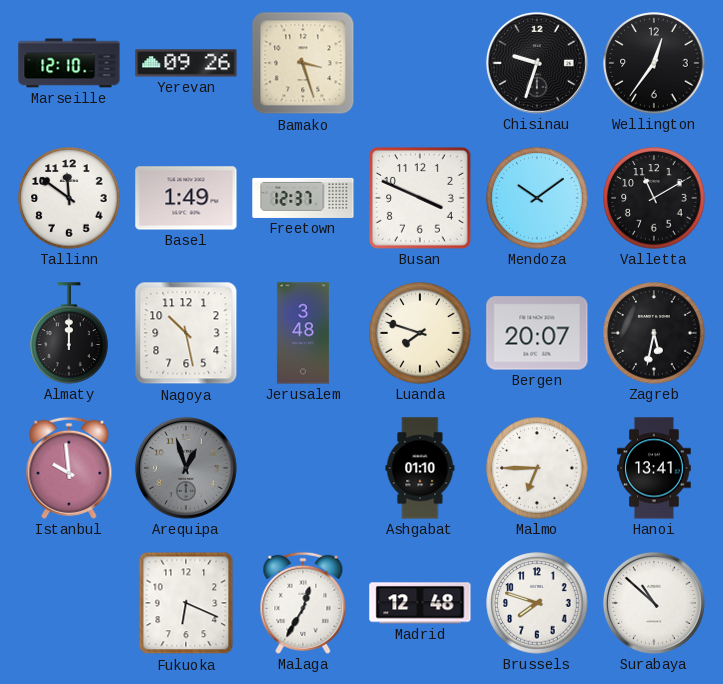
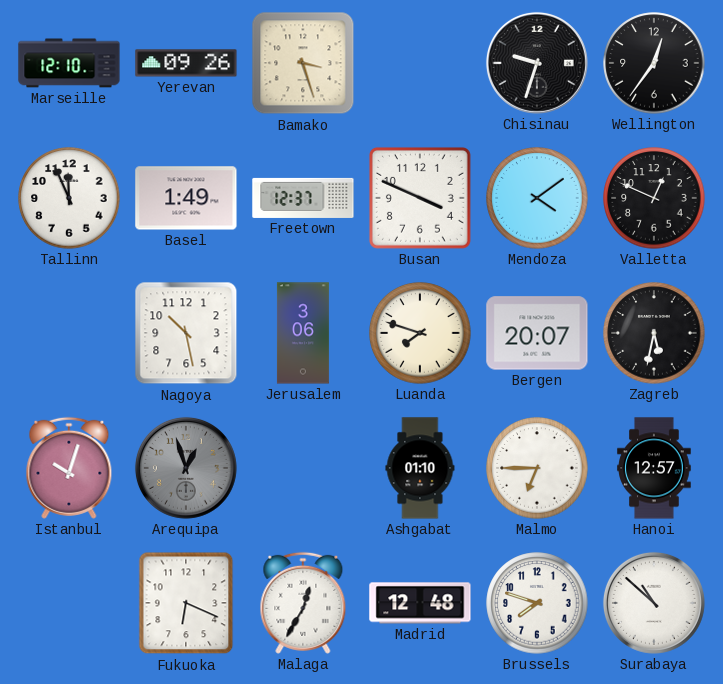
Tallinn: 11:51 -> 11:56 (69, 198)
Mendoza: 10:09 -> 4:09 (537, 198)
Valletta: 11:10 -> 12:49 (654, 198)
Almaty: 12:00 -> none (69, 333)
Jerusalem: 3:48 -> 3:06 (303, 333)
Istanbul: 9:59 -> 10:03 (69, 468)
Hanoi: 13:41 -> 12:57 (654, 468)
